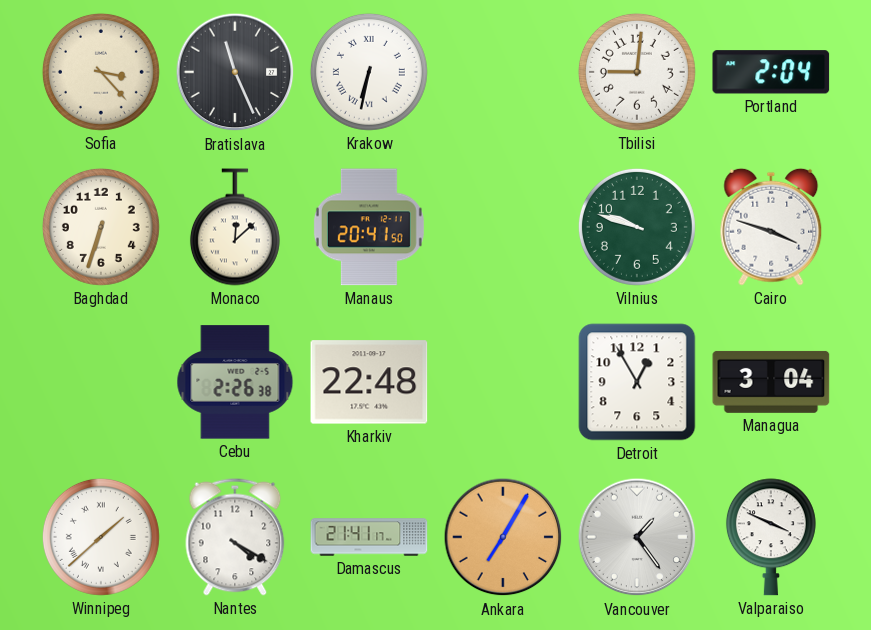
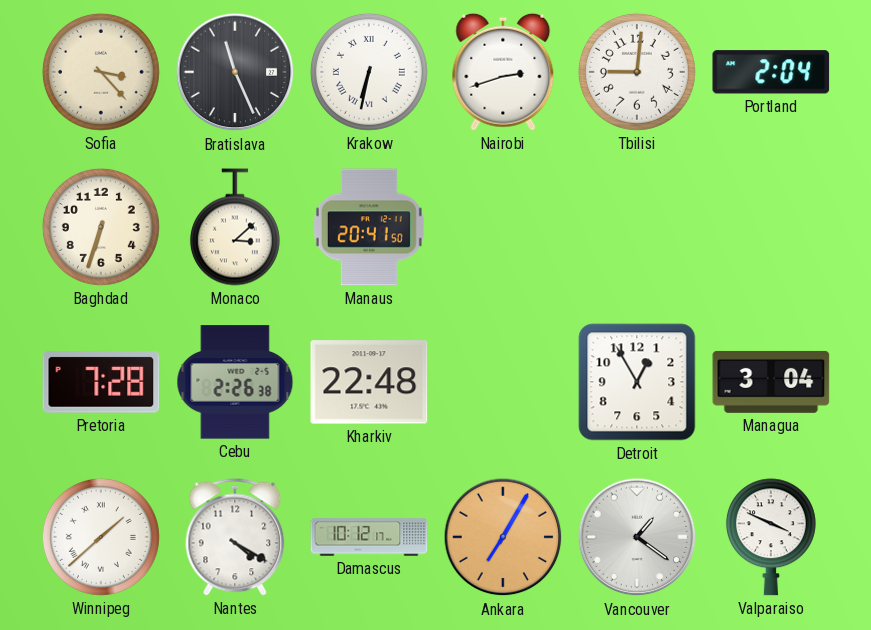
Nairobi: none -> 2:42 (503, 72)
Monaco: 12:08 -> 3:08 (235, 227)
Vilnius: 9:48 -> none (637, 227)
Cairo: 3:48 -> none (771, 227)
Pretoria: none -> 7:28 (101, 382)
Damascus: 21:41 -> 10:12 (369, 537)
Vancouver: 1:24 -> 1:21 (637, 537)
